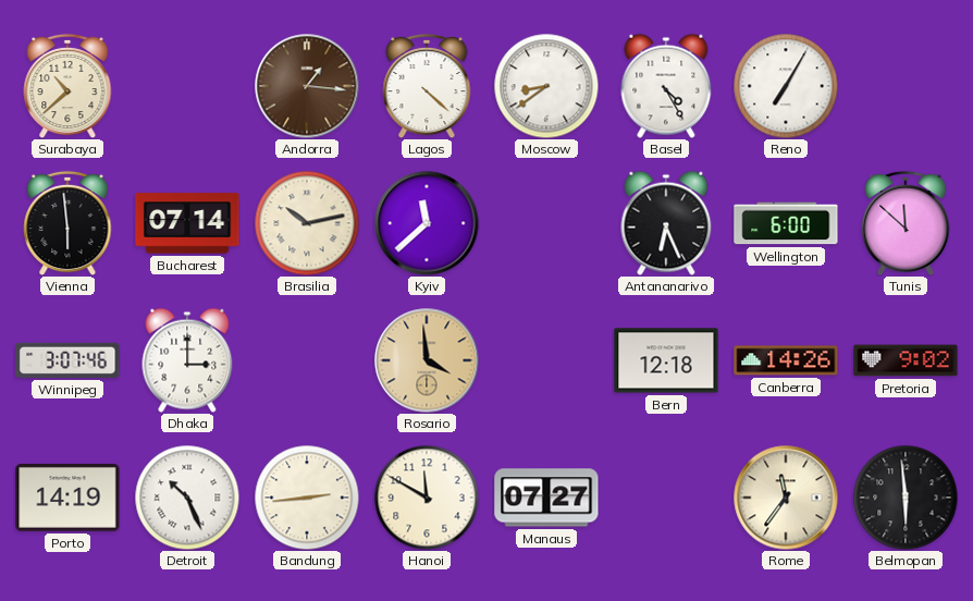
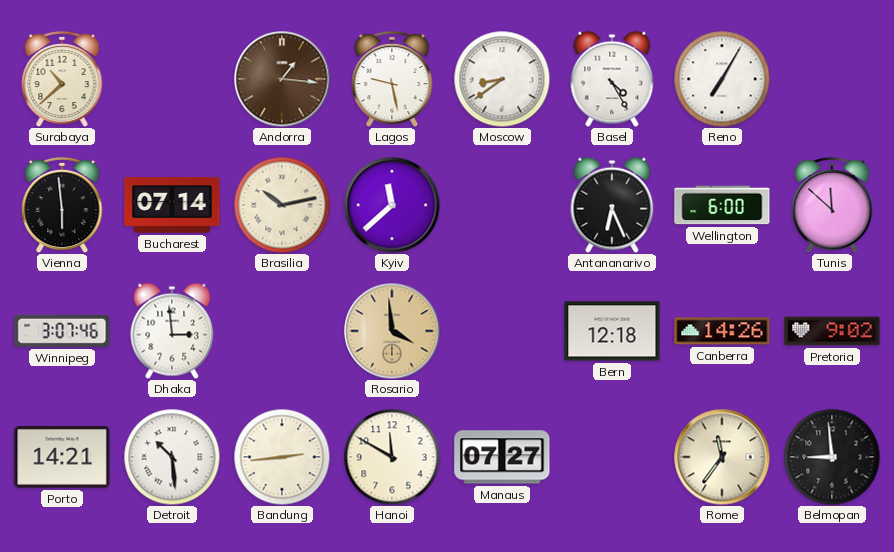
Lagos: 4:22 -> 9:28 (392, 79)
Dhaka: 3:00 -> 2:59 (172, 331)
Porto: 14:19 -> 14:21 (62, 457)
Detroit: 10:26 -> 10:29 (172, 457)
Belmopan: 5:59 -> 8:59 (832, 457)
